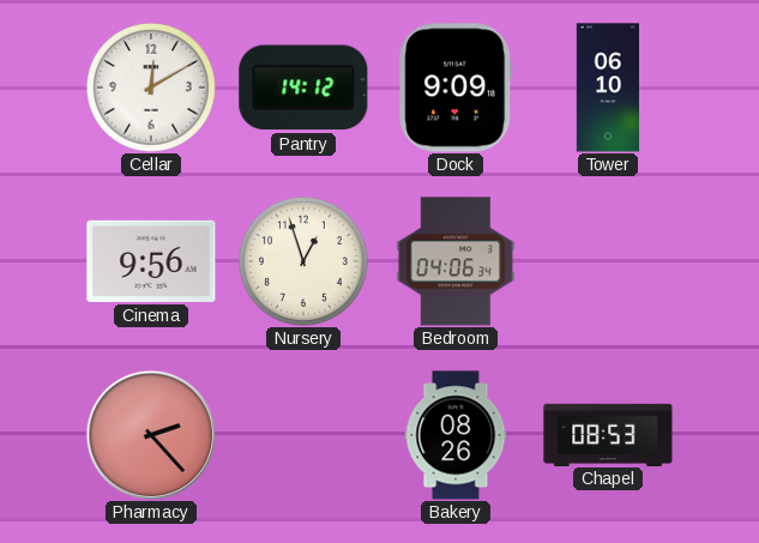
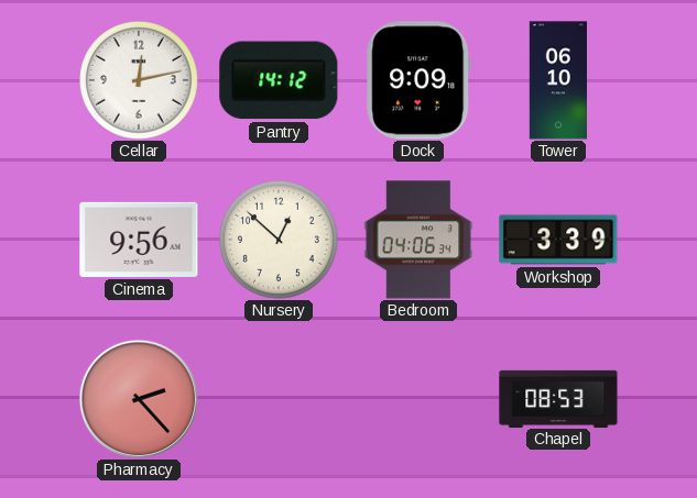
Cellar: 12:10 -> 12:13 (139, 80)
Nursery: 12:57 -> 12:52 (279, 240)
Workshop: none -> 3:39 (558, 240)
Bakery: 08:26 -> none (456, 435)
